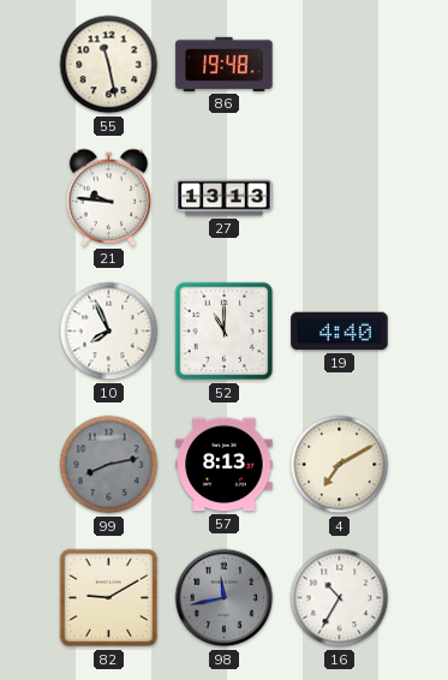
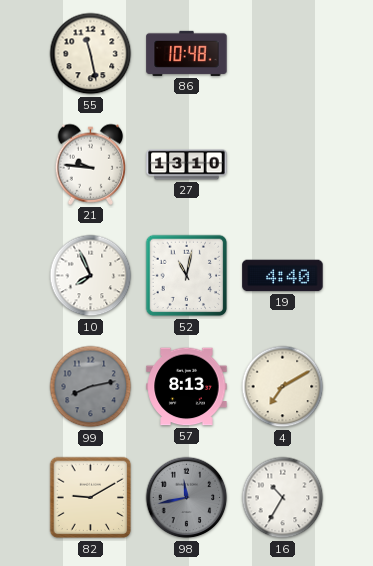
86: 19:48 -> 10:48 (187, 53)
27: 13:13 -> 13:10 (187, 165)
52: 11:00 -> 11:02 (187, 276)
